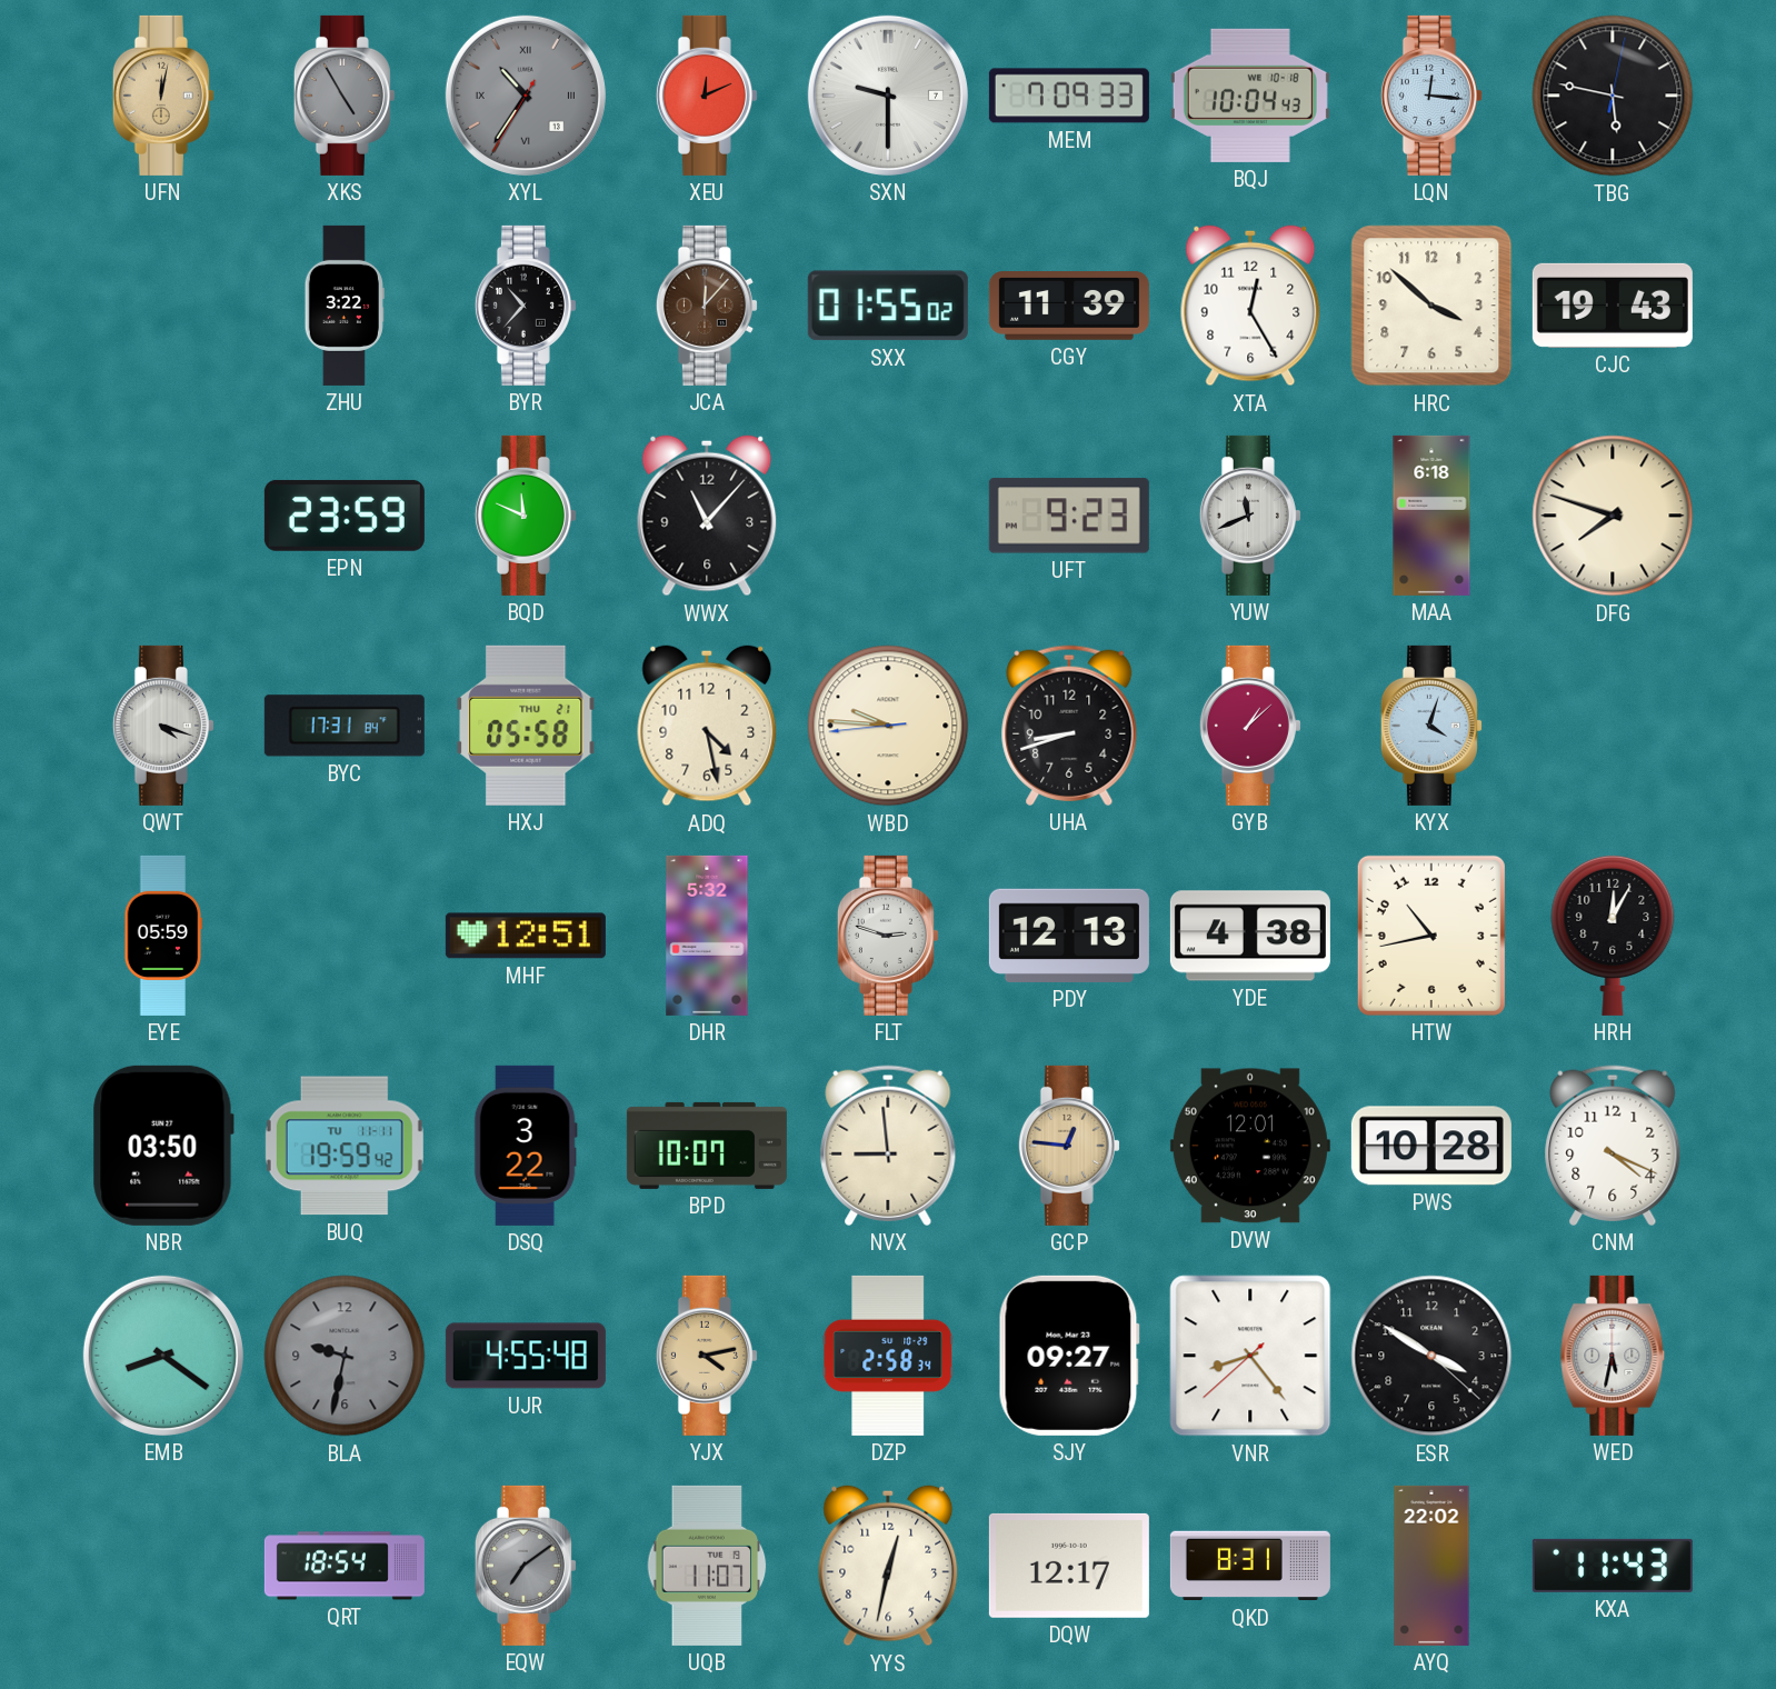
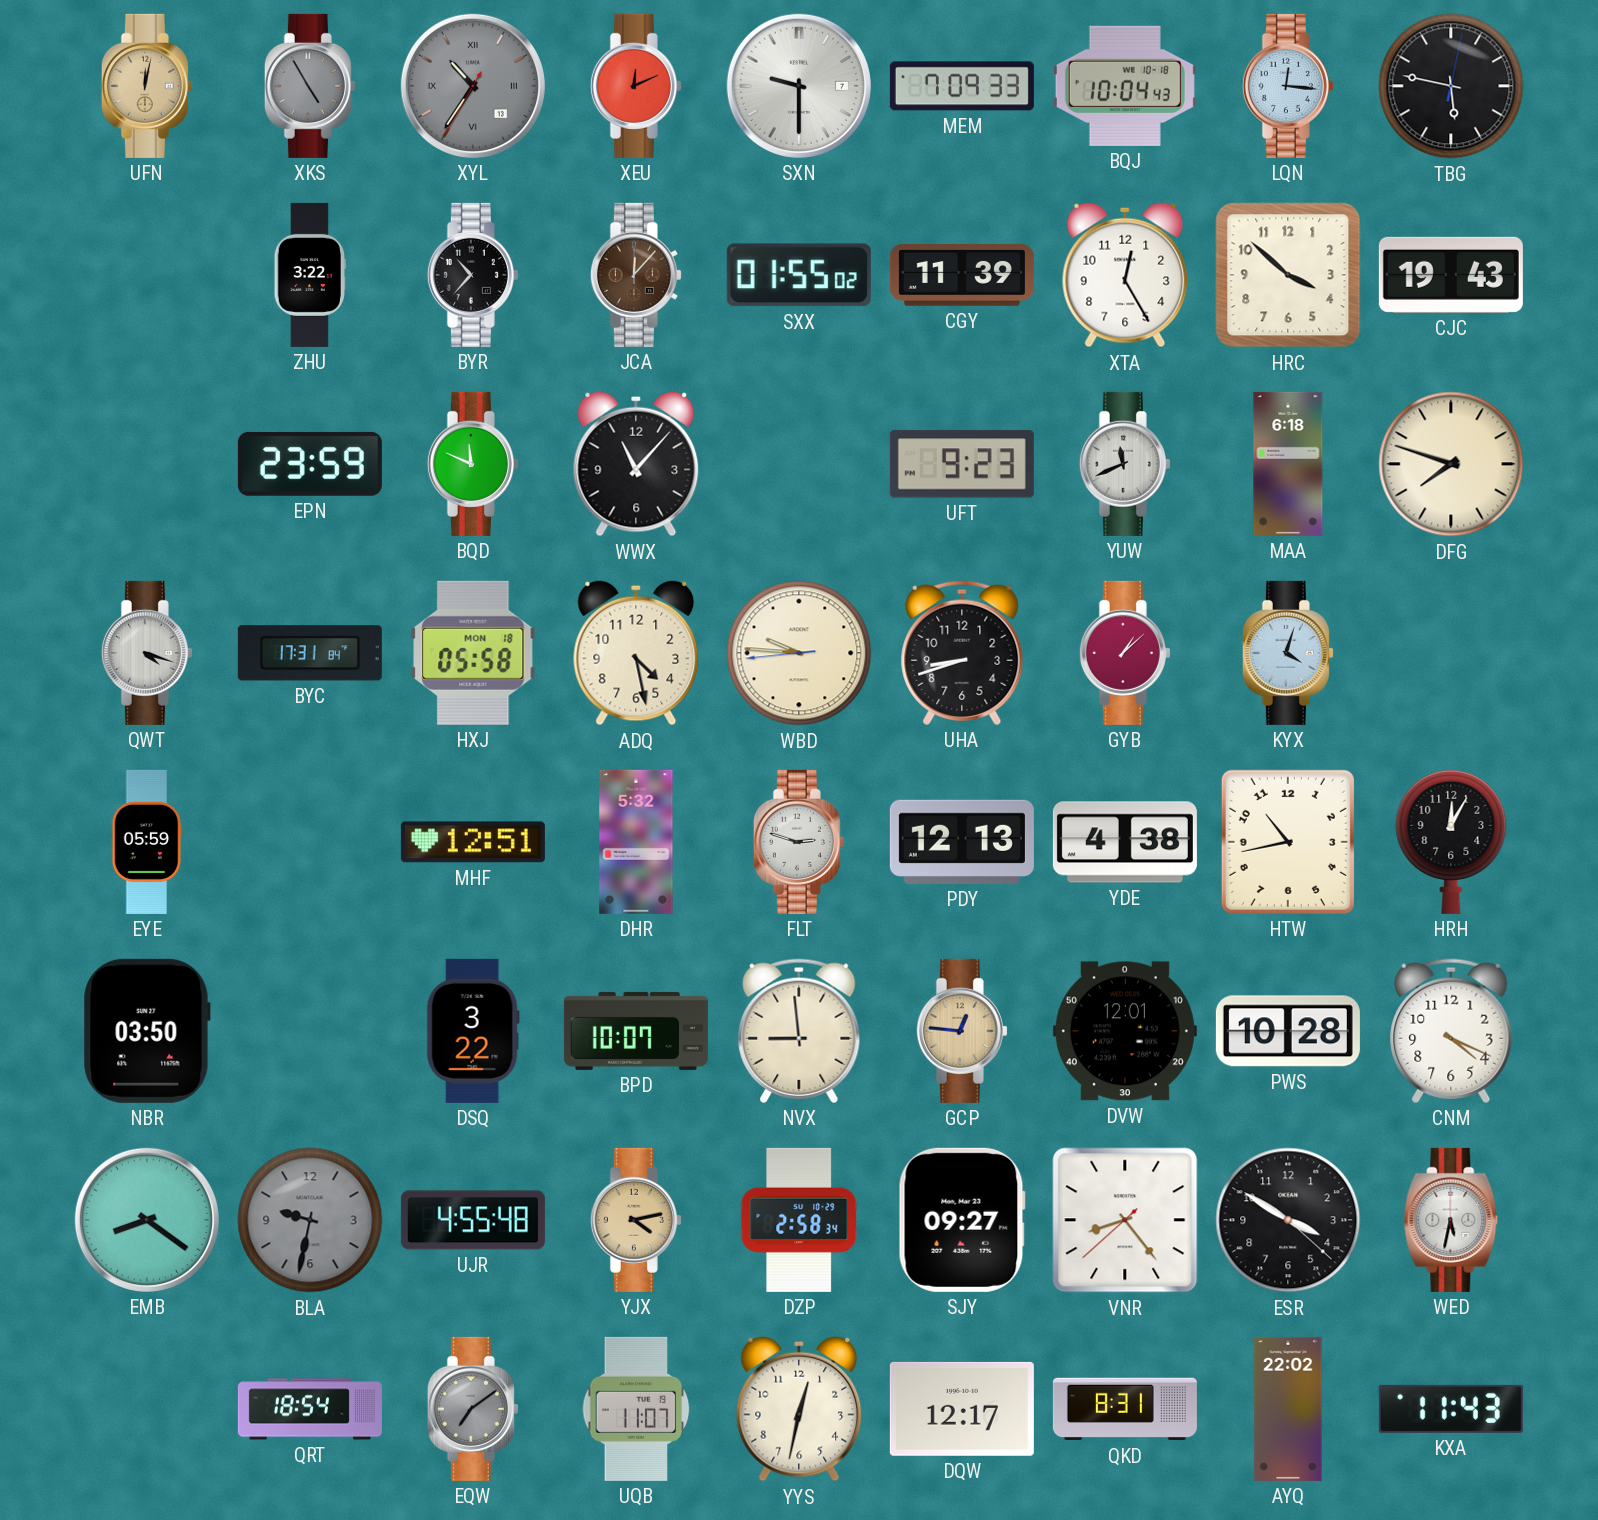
HXJ date: THU 21 -> MON 18 (473, 653)
BUQ: 19:59 -> none (345, 1146)
